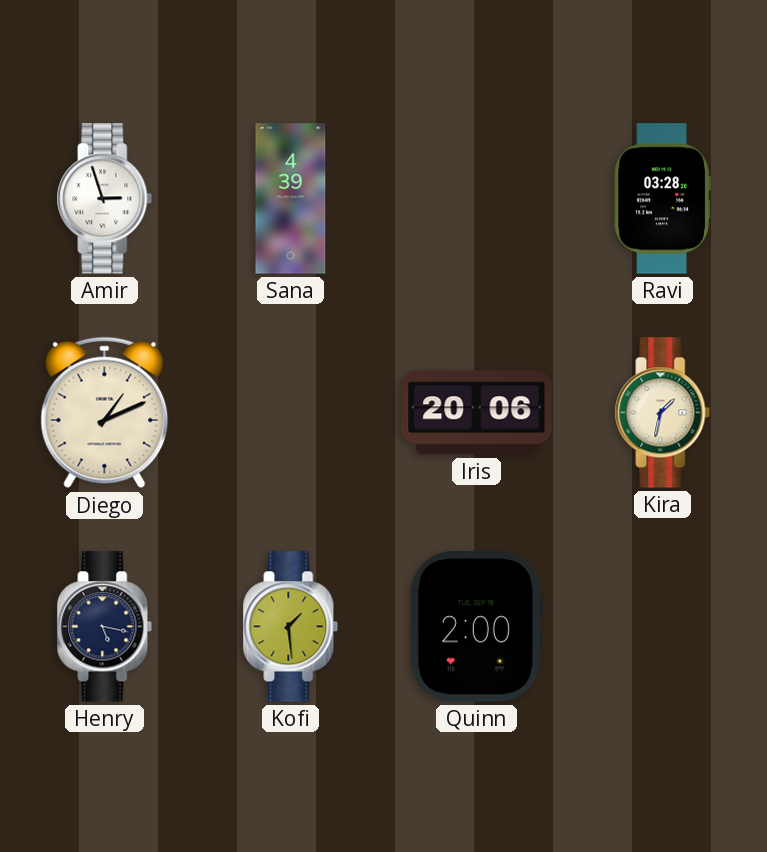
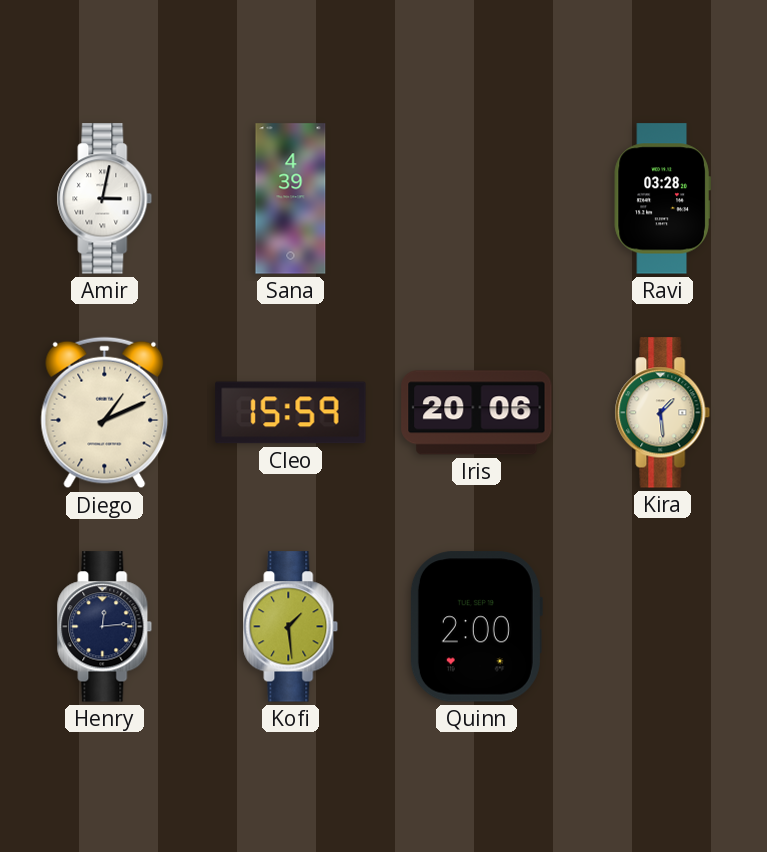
Amir: 2:57 -> 3:02 (105, 199)
Cleo: none -> 15:59 (291, 413)
Kira: 1:32 -> 1:29 (663, 413)
Henry: 5:17 -> 12:14 (105, 627)
